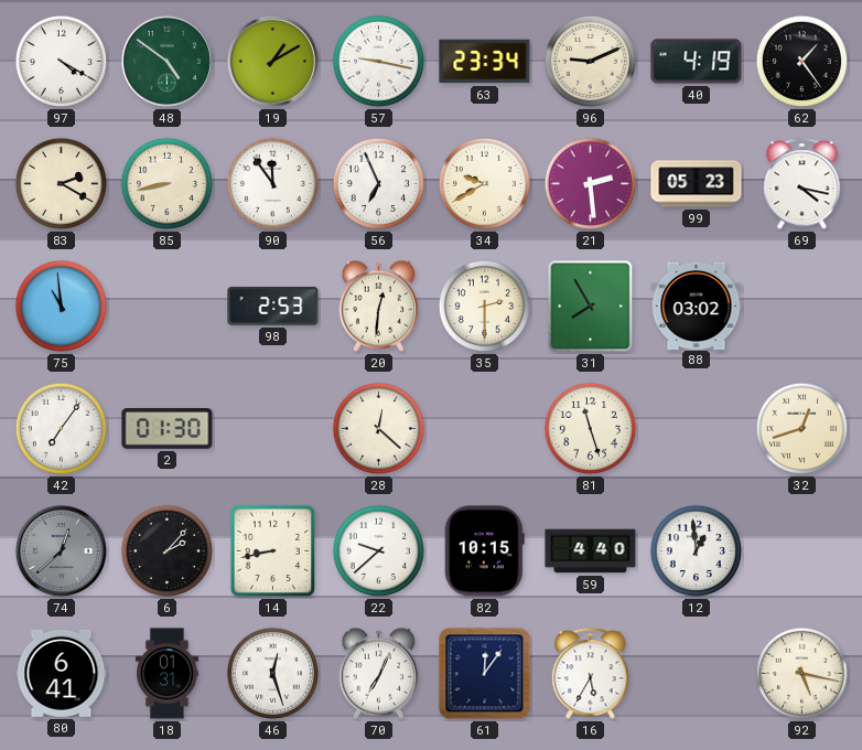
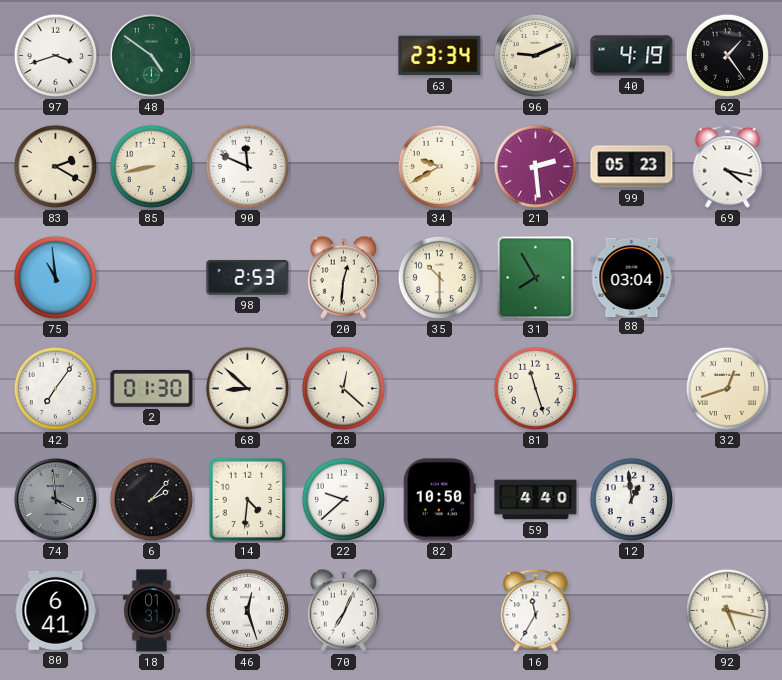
97: 4:20 -> 3:42 (55, 55)
19: 1:10 -> none (272, 61)
57: 9:17 -> none (378, 61)
90: 11:54 -> 11:49 (247, 166)
56: 6:56 -> none (378, 183)
35: 2:30 -> 10:30 (439, 277)
88: 03:02 -> 03:04 (632, 277)
68: none -> 8:52 (247, 388)
74: 12:38 -> 3:59 (55, 499)
14: 8:43 -> 4:31 (248, 500)
82: 10:15 -> 10:50 (439, 500)
61: 12:06 -> none (485, 674)
16: 5:35 -> 11:35 (536, 611)
